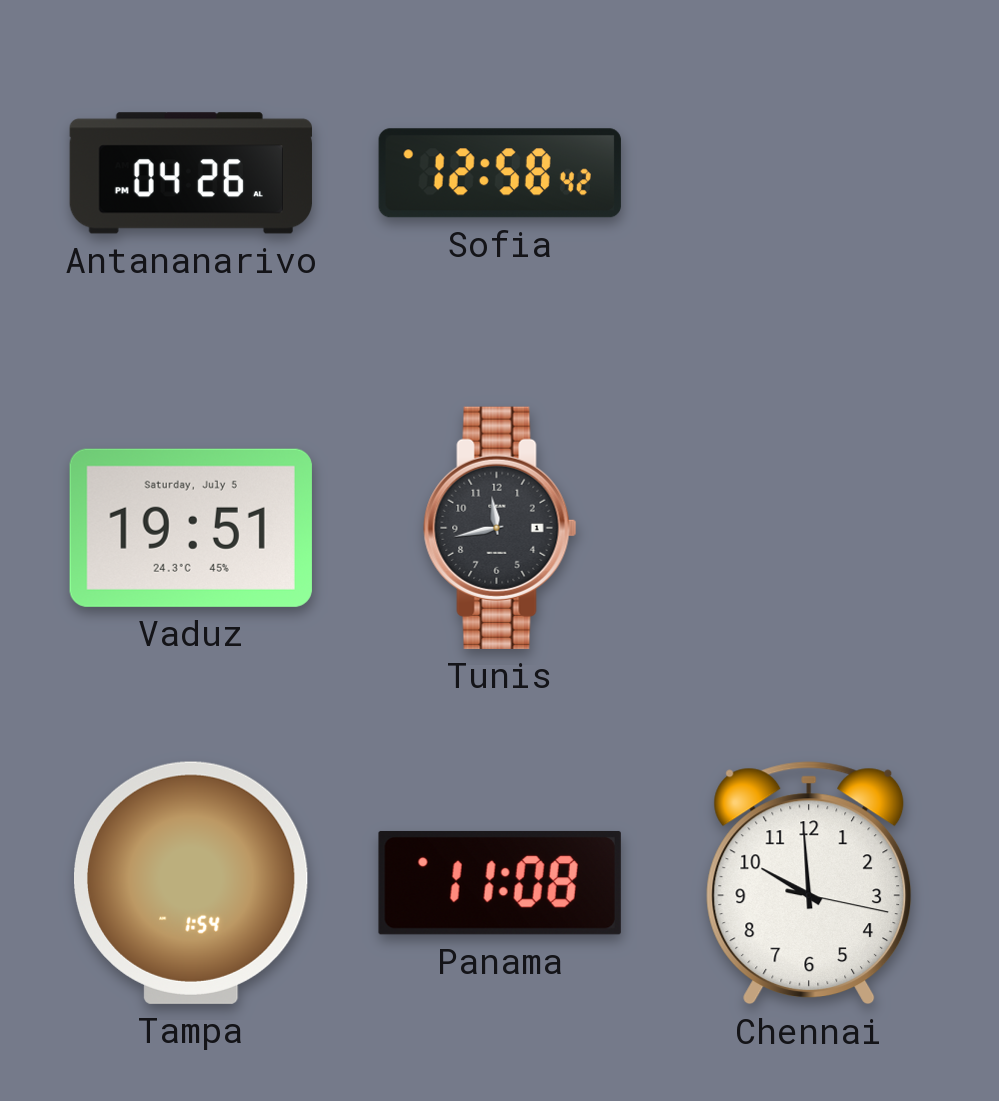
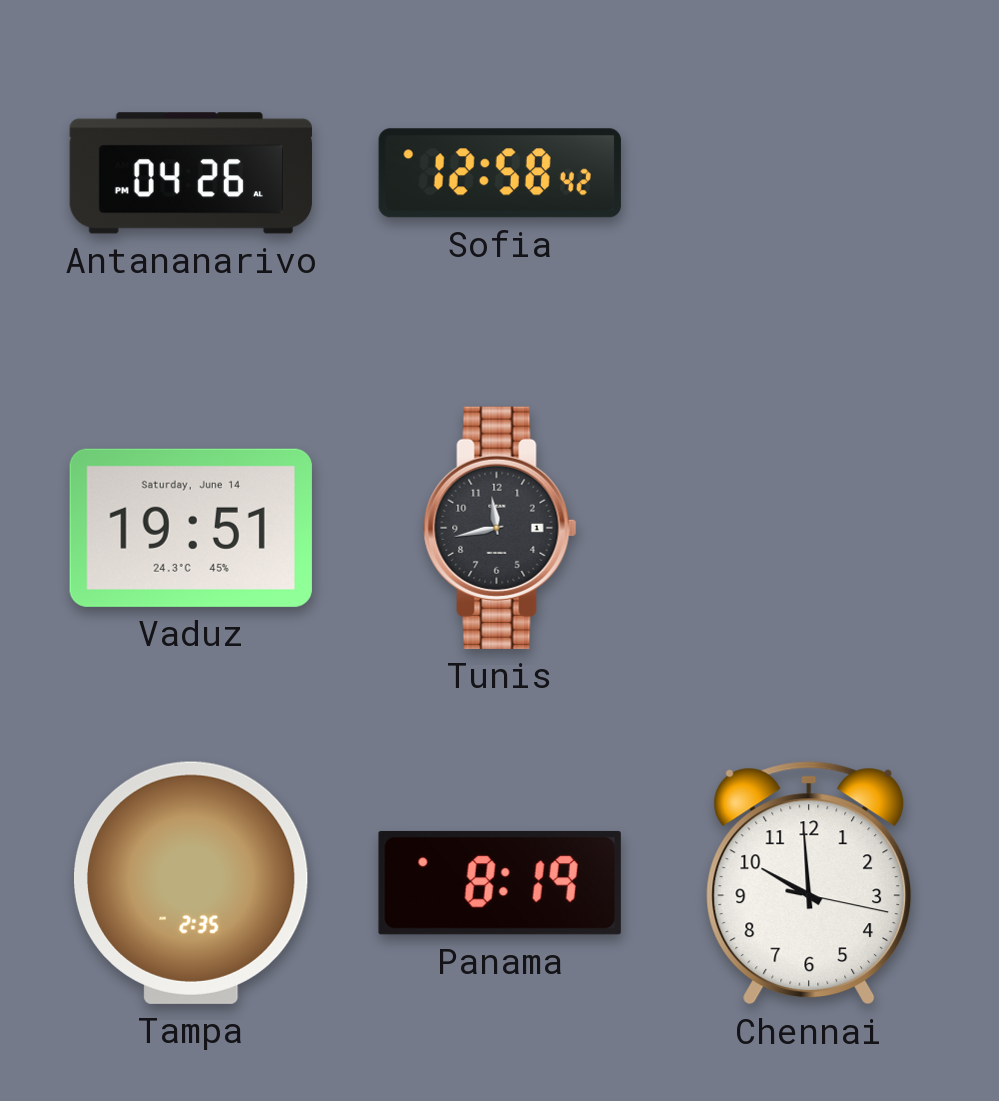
Vaduz date: Saturday, July 5 -> Saturday, June 14 (191, 528)
Tampa: 1:54 -> 2:35 (192, 883)
Panama: 11:08 -> 8:19 (500, 883)
